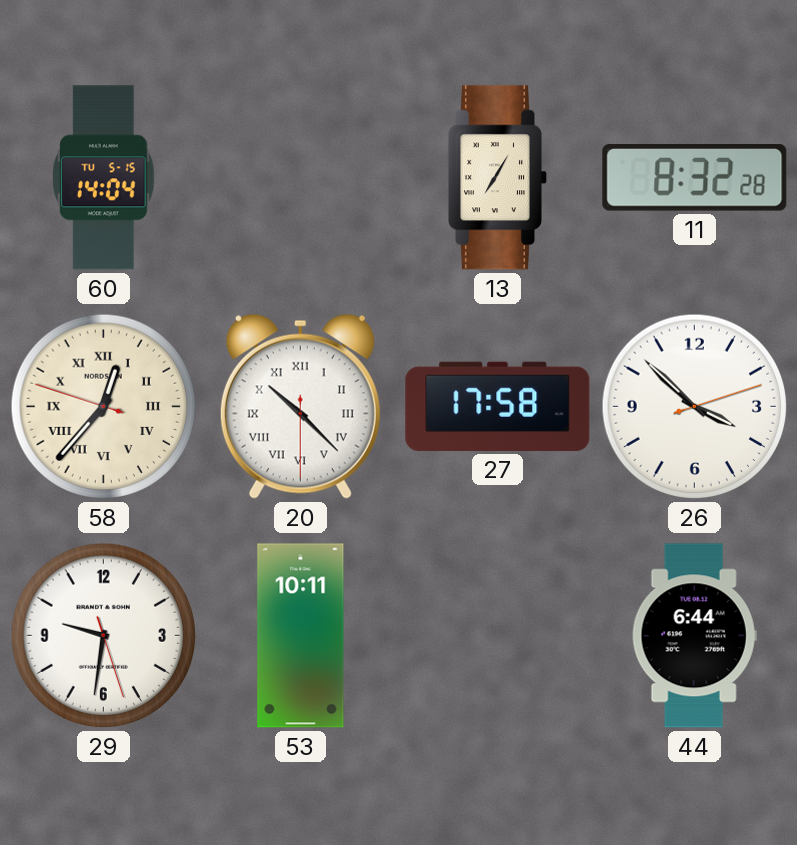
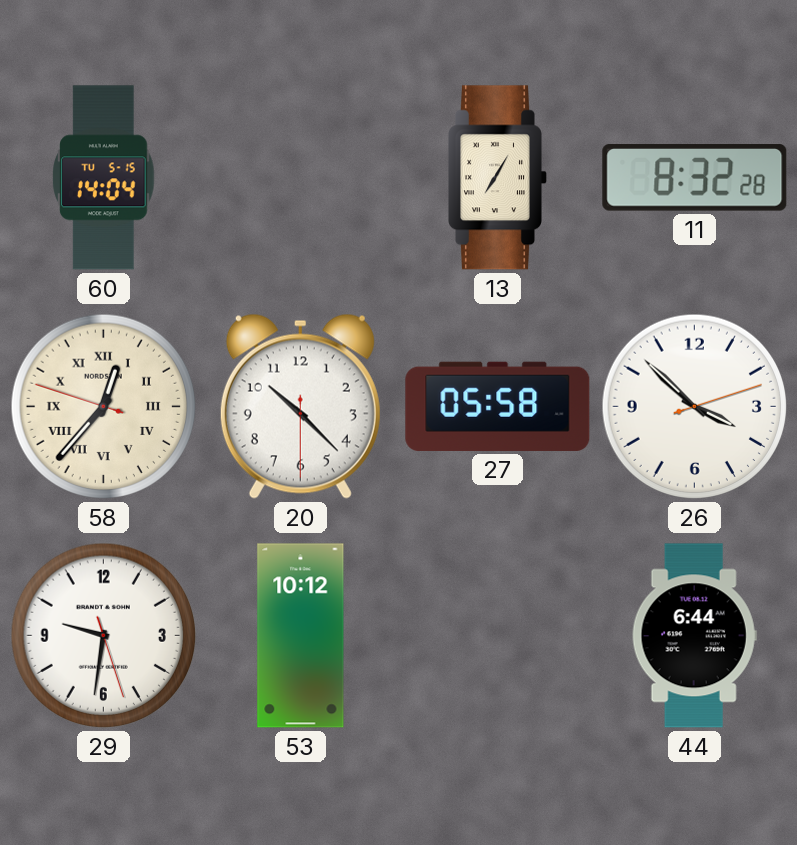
20 numerals: Roman -> Arabic (300, 406)
27: 17:58 -> 05:58 (498, 406)
53: 10:11 -> 10:12 (301, 636)
